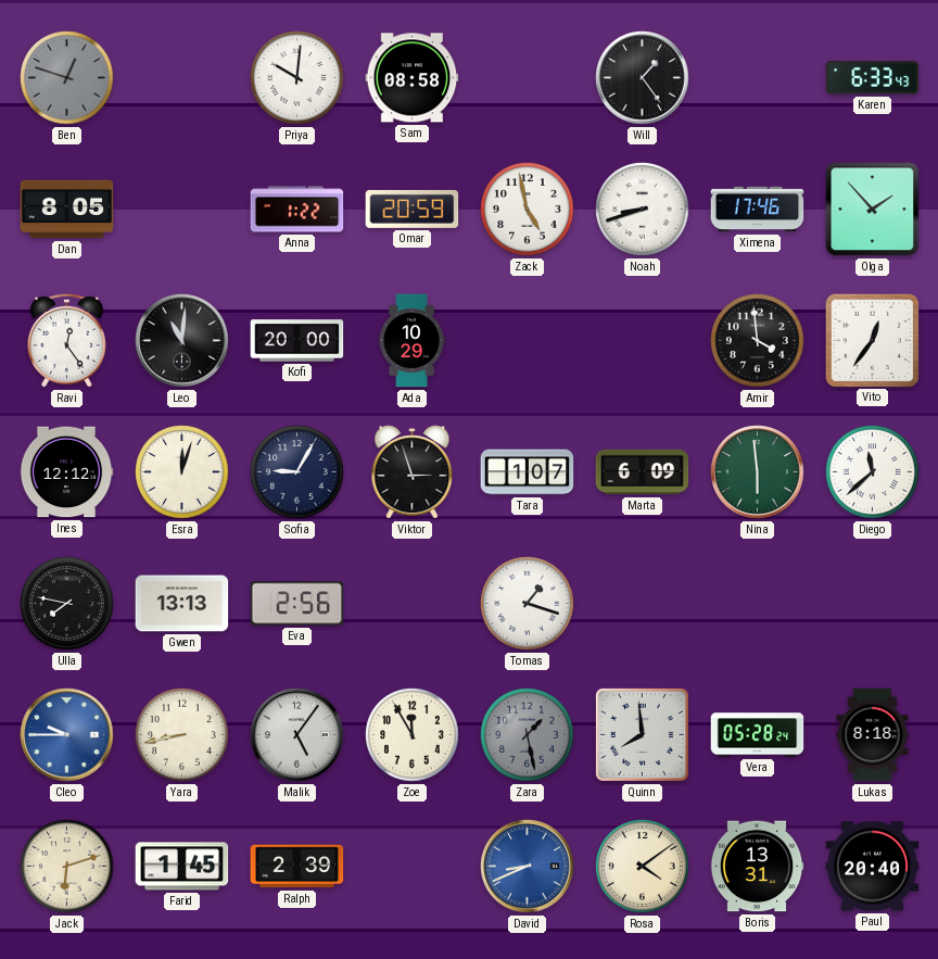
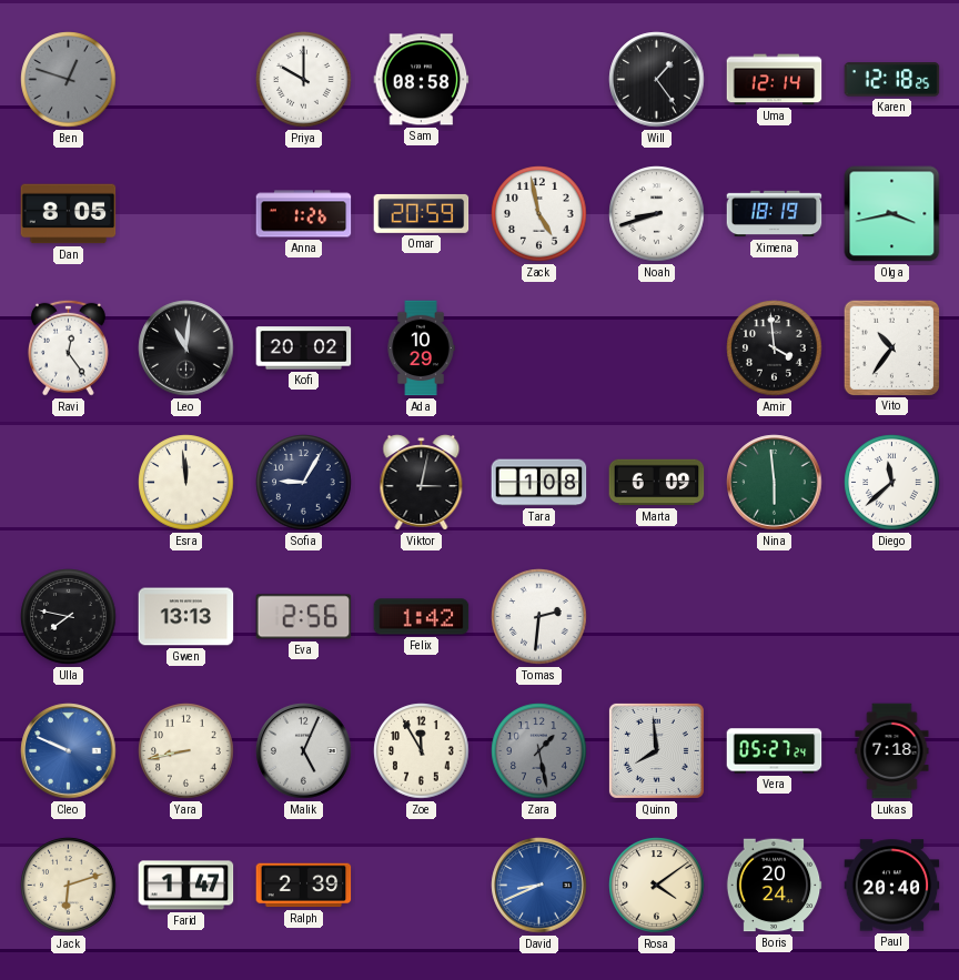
Priya: 10:01 -> 10:00 (304, 80)
Uma: none -> 12:14 (775, 80)
Karen: 6:33 -> 12:18 (892, 80)
Anna: 1:22 -> 1:26 (304, 214)
Ximena: 17:46 -> 18:19 (775, 214)
Olga: 1:53 -> 3:43 (892, 214)
Kofi: 20:00 -> 20:02 (304, 348)
Vito: 12:36 -> 10:36 (891, 347)
Ines: 12:12 -> none (66, 472)
Esra: 12:03 -> 11:59 (186, 483)
Viktor: 2:57 -> 3:02 (422, 483)
Tara: 1:07 -> 1:08 (539, 483)
Felix: none -> 1:42 (422, 617)
Tomas: 1:18 -> 2:31 (539, 617)
Cleo: 9:45 -> 9:49 (69, 751)
Malik: 5:06 -> 5:04 (304, 751)
Vera: 05:28 -> 05:27 (775, 751)
Lukas: 8:18 -> 7:18 (892, 751)
Farid: 1:45 -> 1:47 (186, 886)
Boris: 13:31 -> 20:24 (774, 886)
